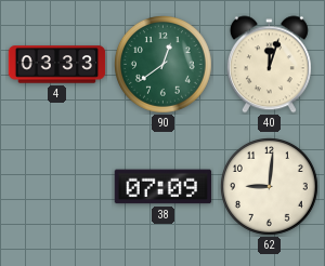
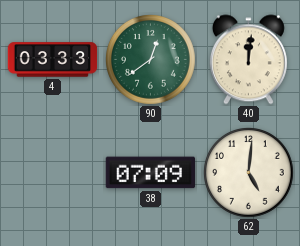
40: 12:03 -> 12:01 (248, 60)
62: 9:01 -> 5:01 (249, 173)
